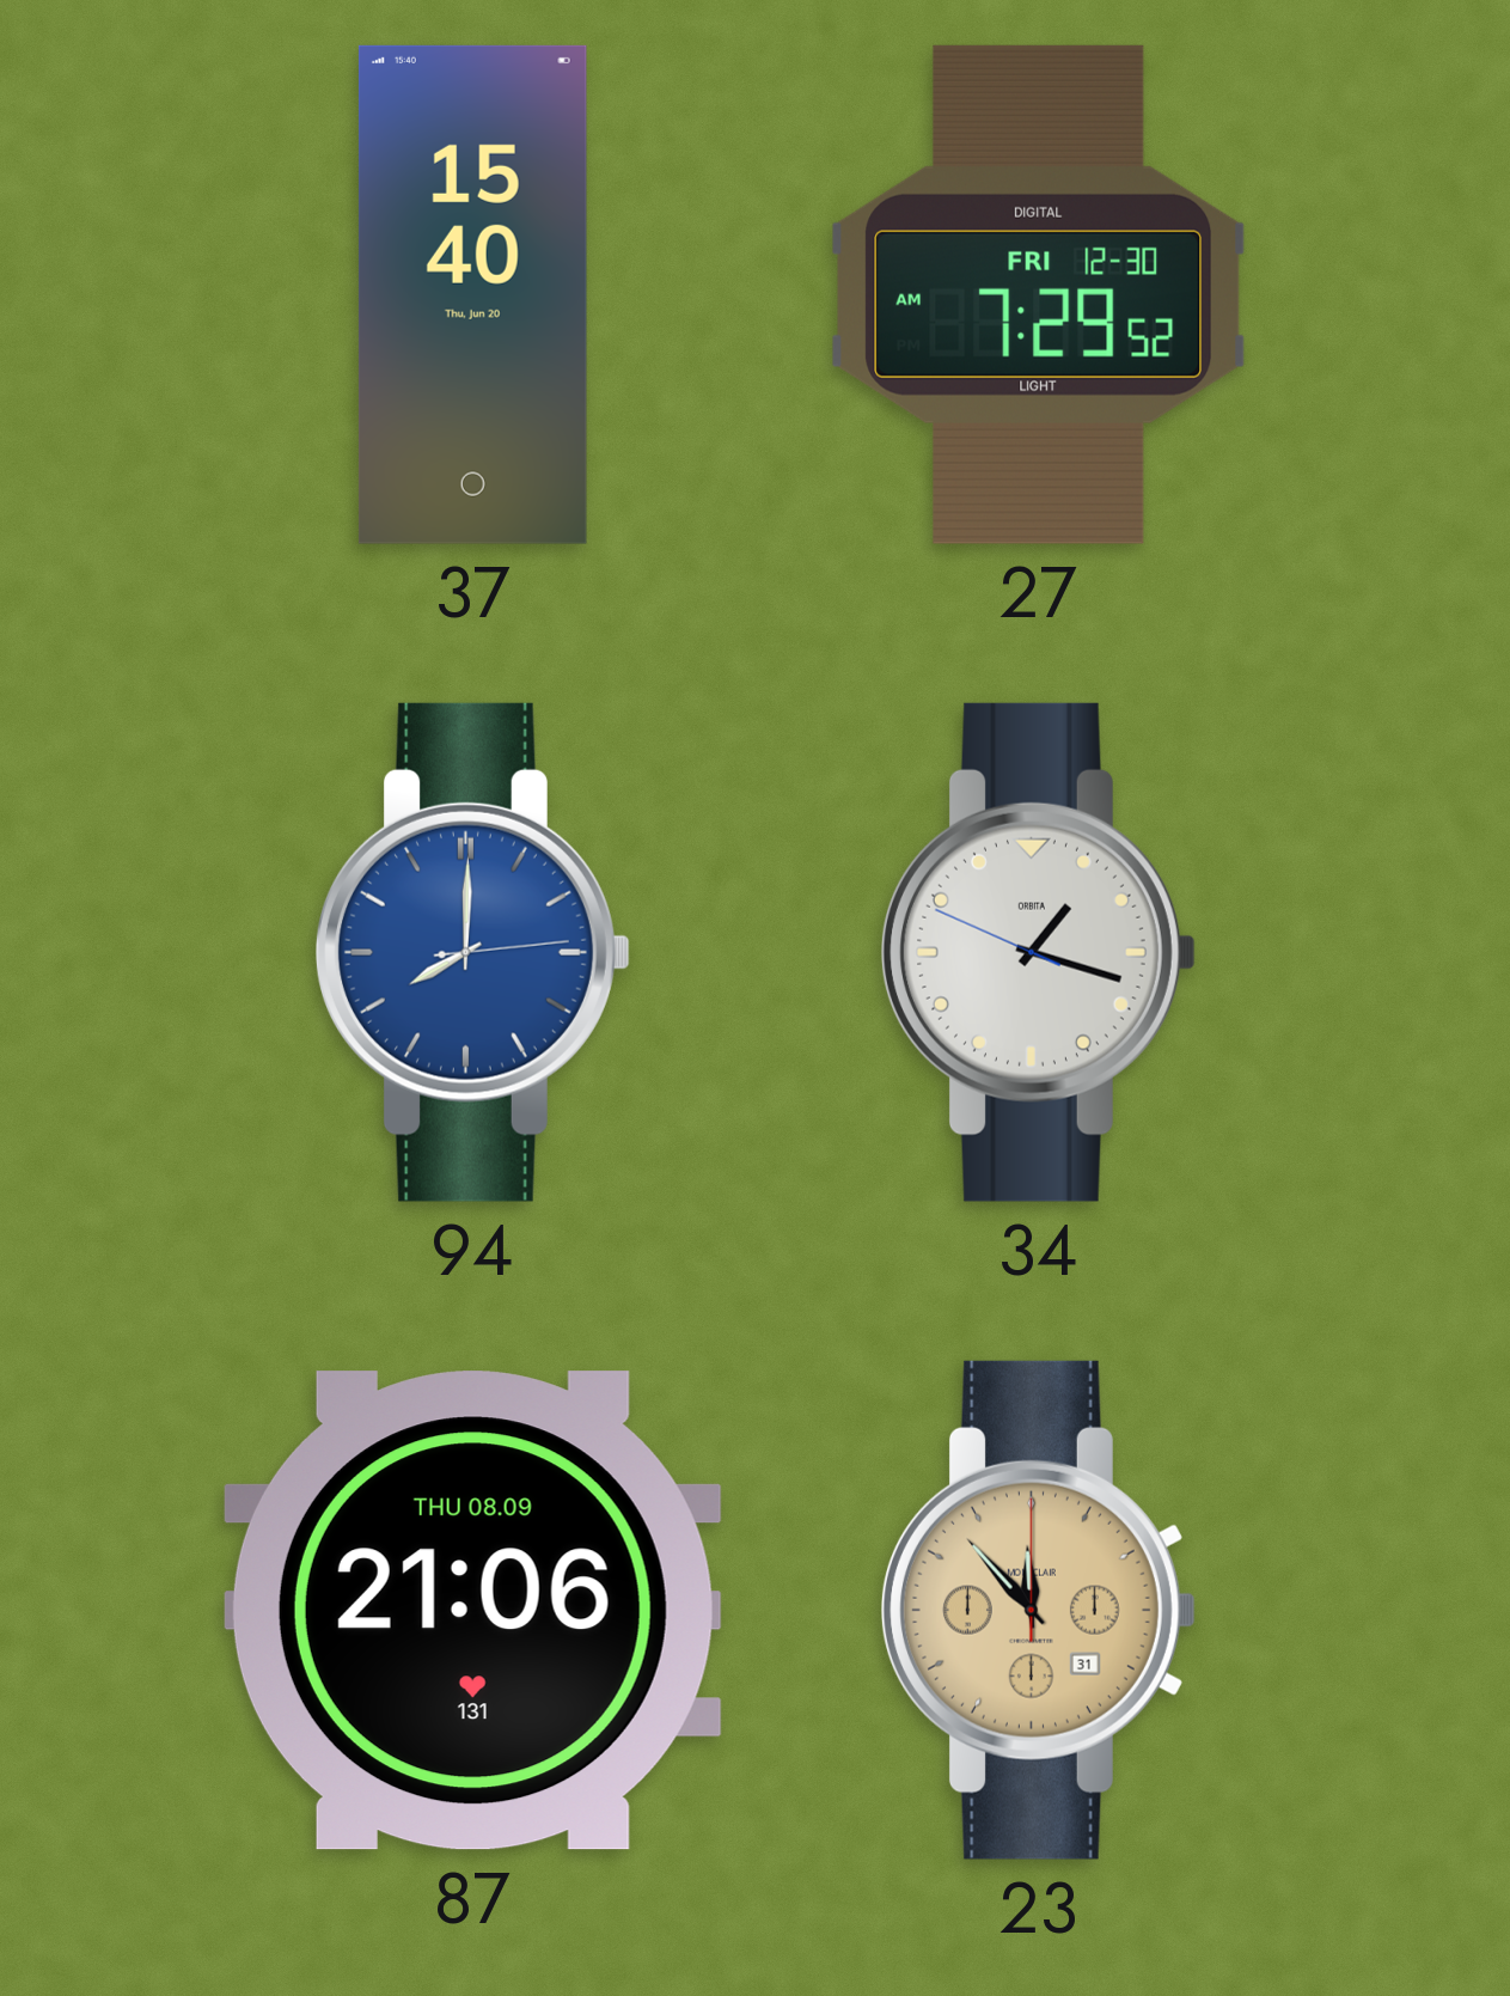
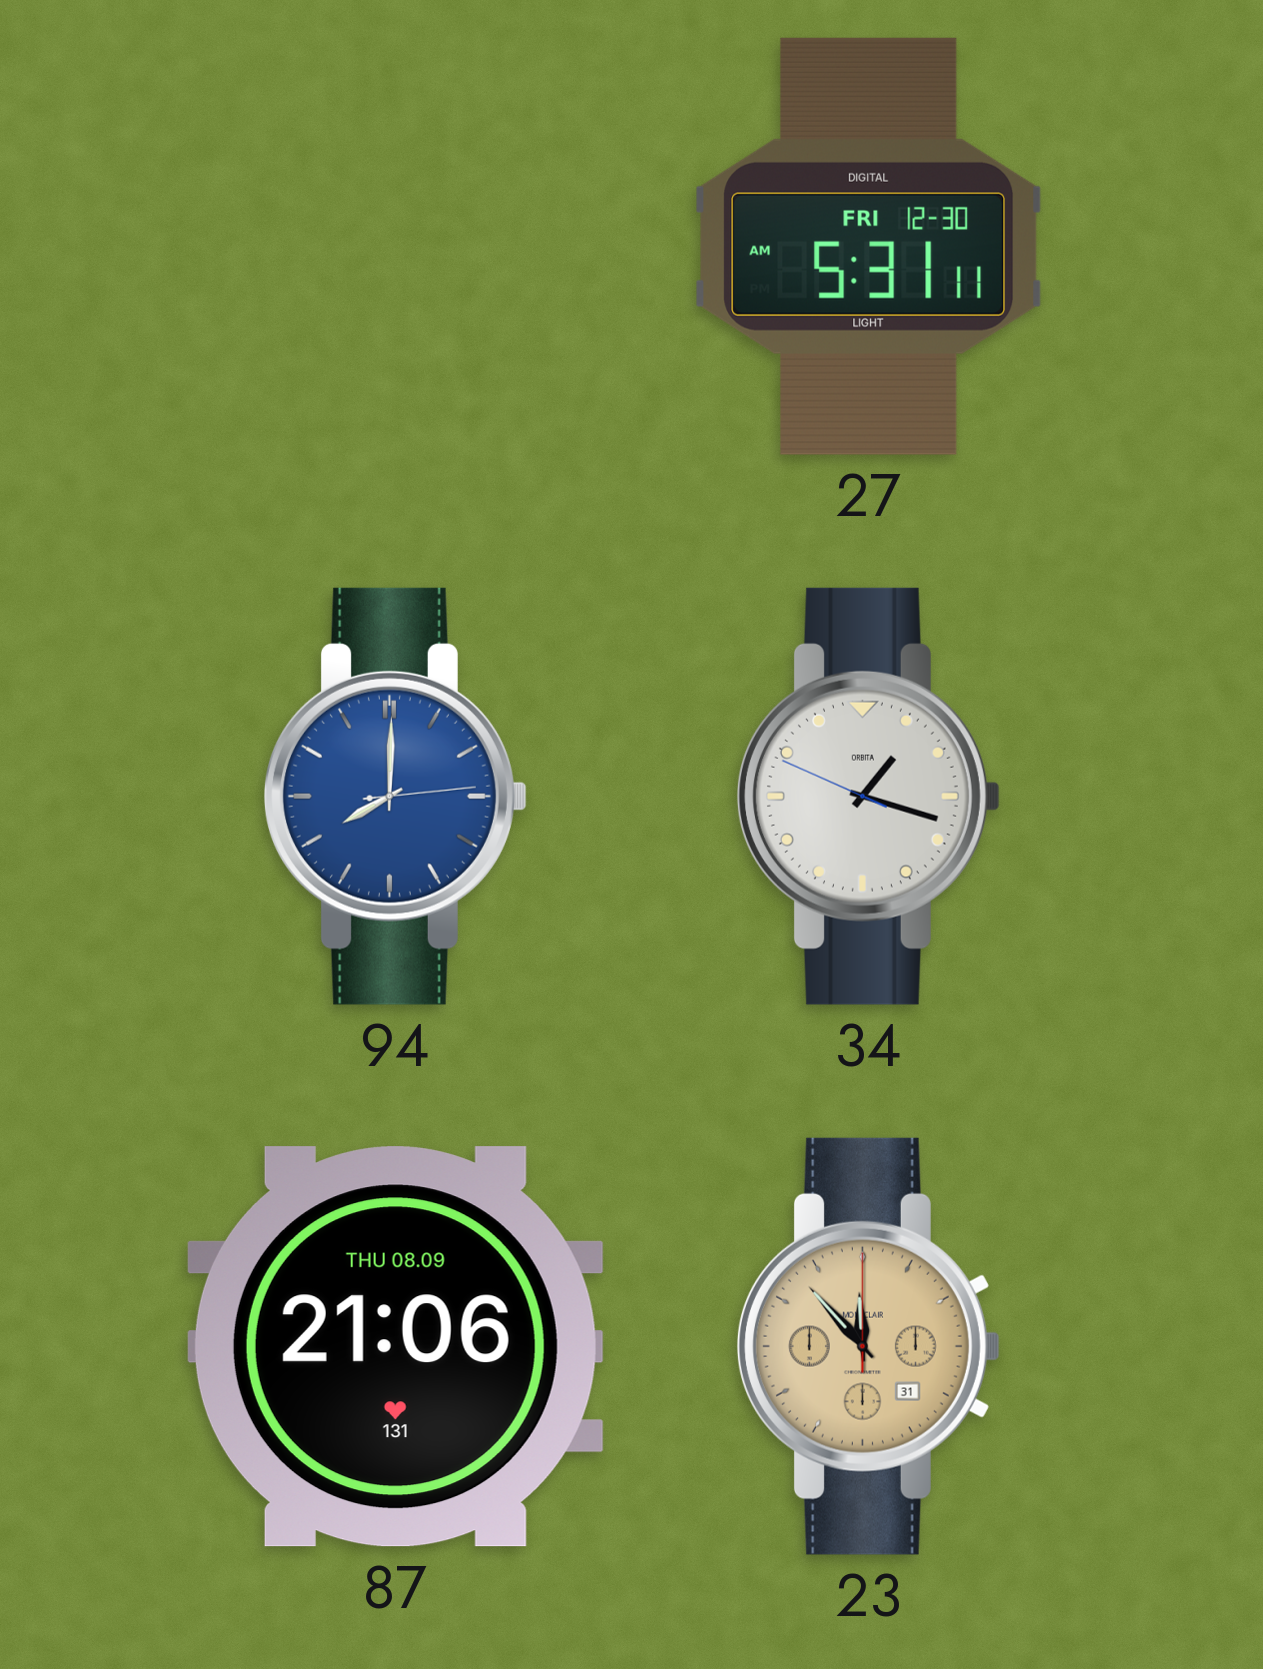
37: 15:40 -> none (472, 294)
27: 7:29 -> 5:31 (869, 246)
